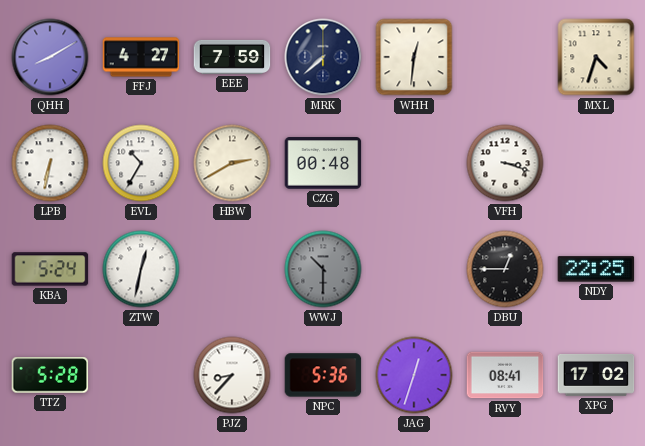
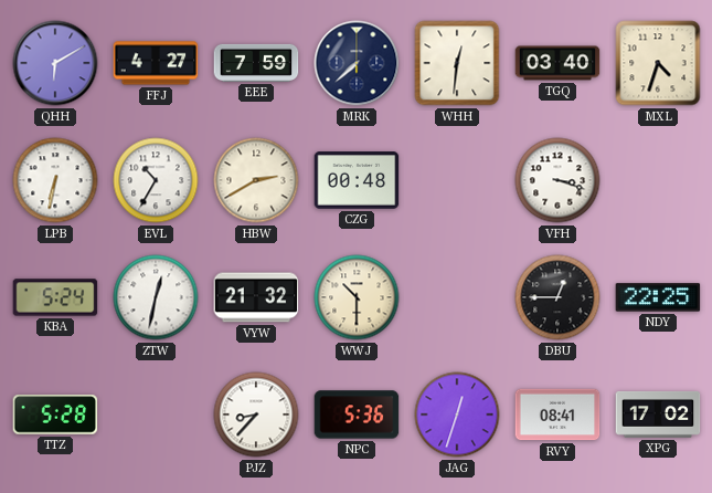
QHH: 8:10 -> 6:10 (55, 63)
TGQ: none -> 03:40 (557, 63)
VYW: none -> 21:32 (256, 297)
WWJ dial: grey -> cream (357, 297)
